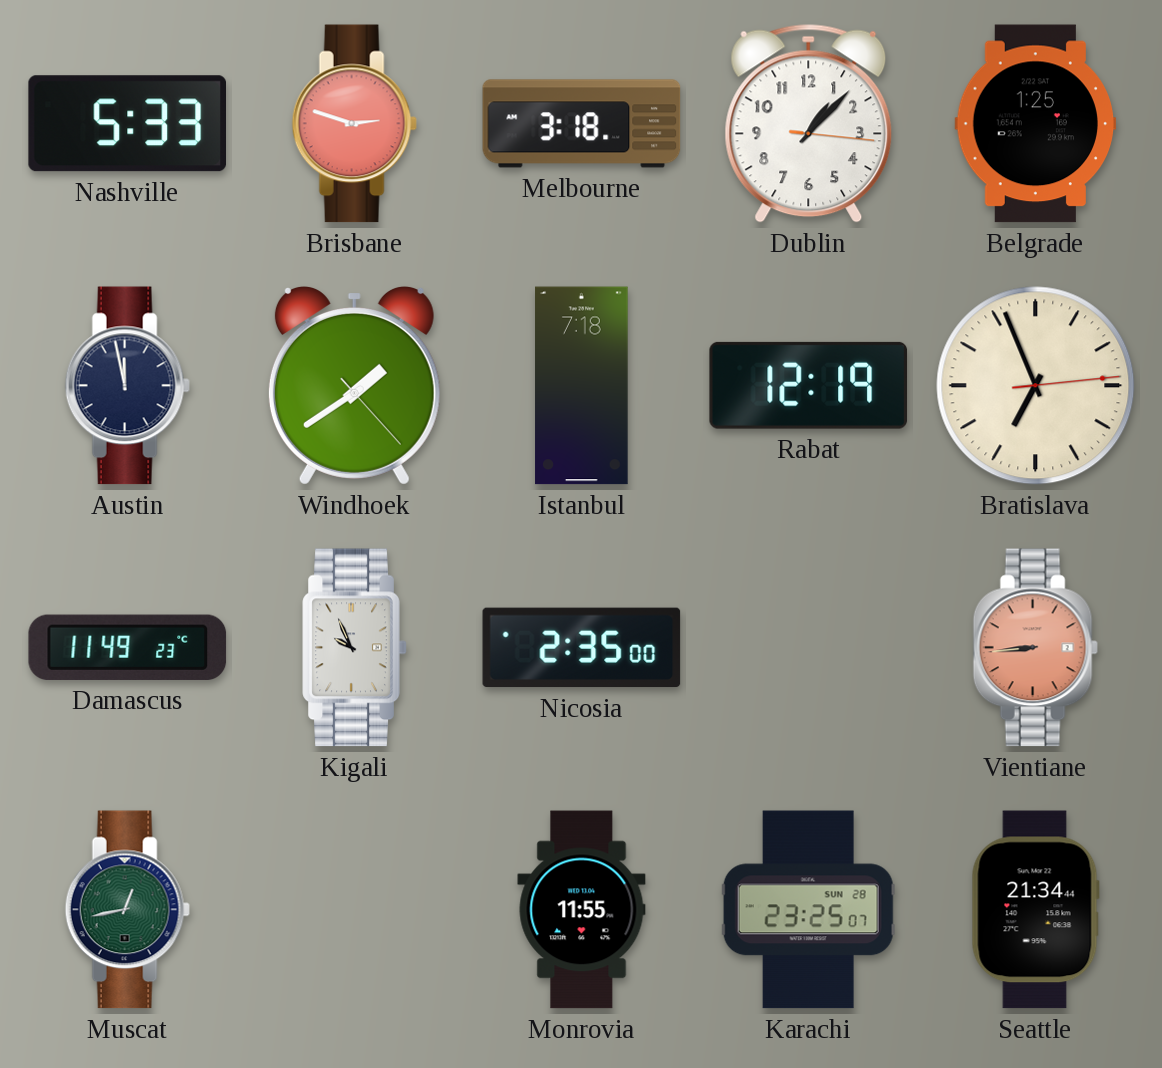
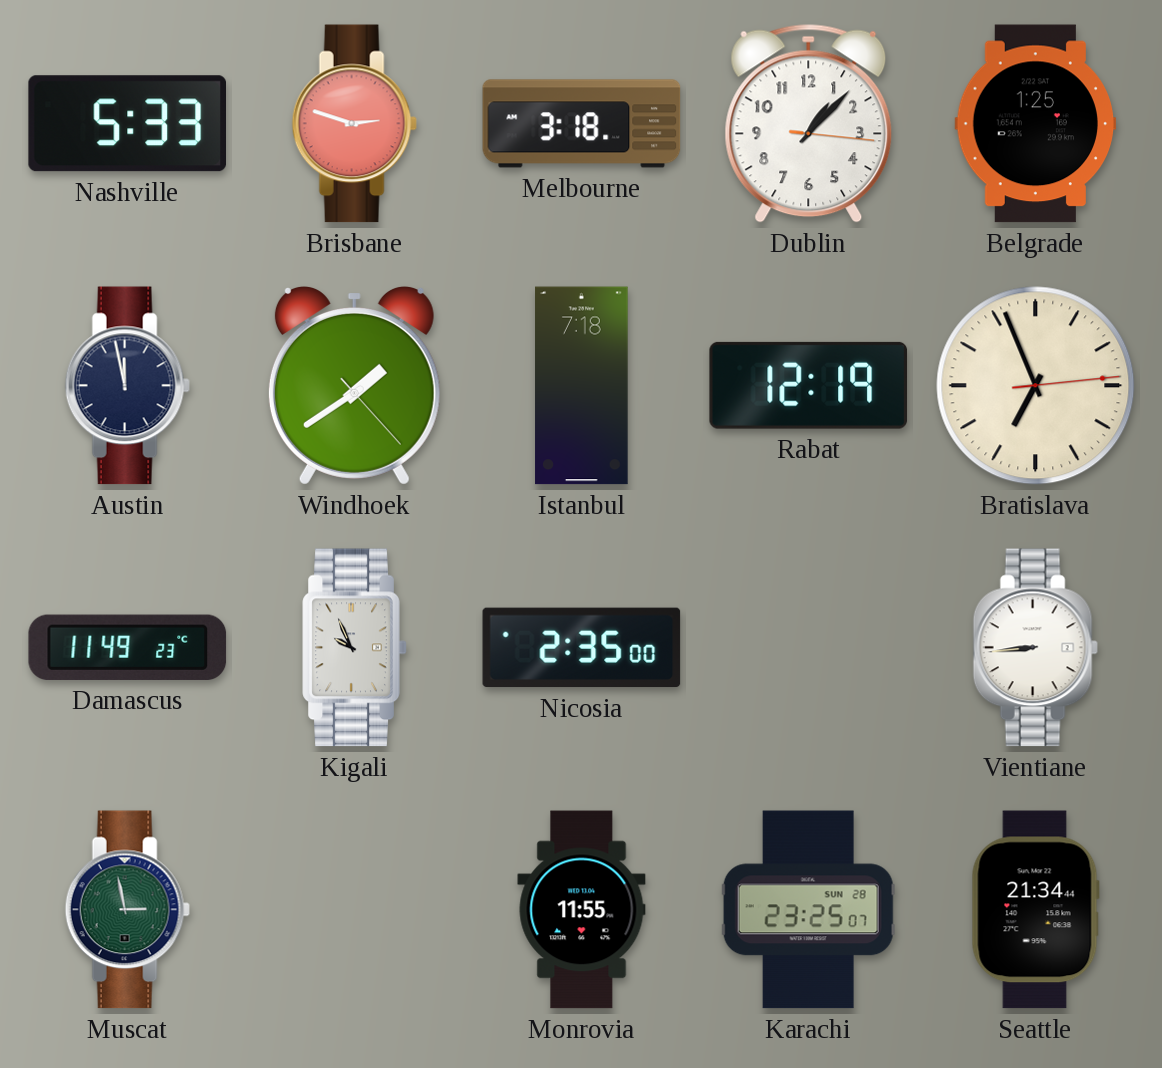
Vientiane dial: salmon -> white (1035, 648)
Muscat: 12:43 -> 2:58 (127, 910)
